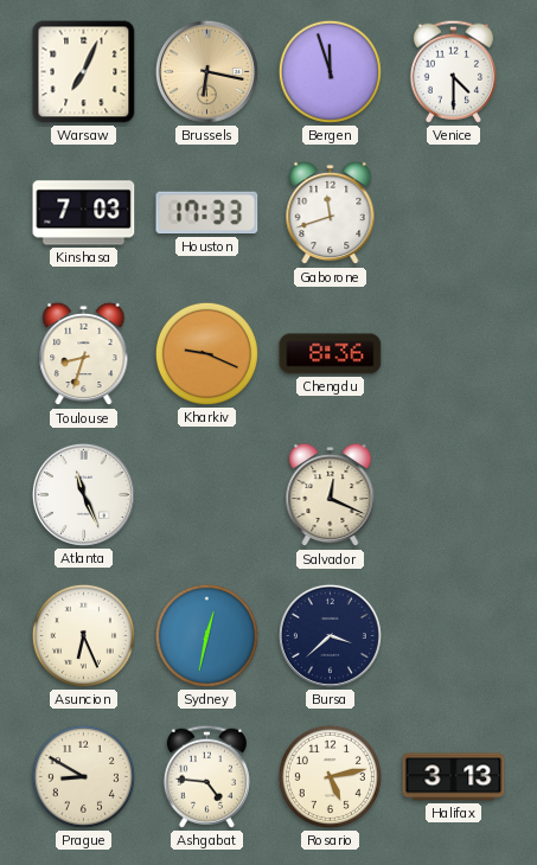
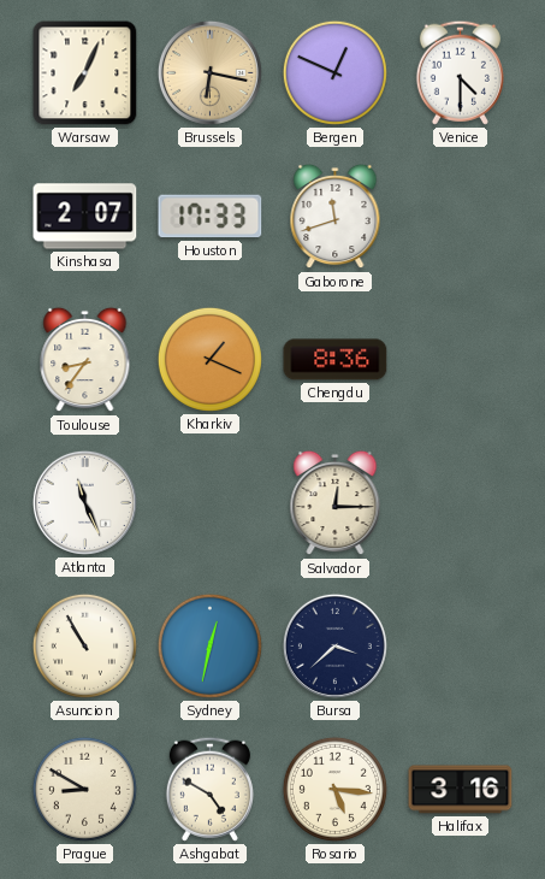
Bergen: 11:57 -> 12:49 (334, 72)
Kinshasa: 7:03 -> 2:07 (85, 217)
Toulouse: 8:33 -> 8:36 (85, 360)
Kharkiv: 9:19 -> 1:19 (209, 359)
Salvador: 12:19 -> 12:15 (336, 503)
Asuncion: 6:26 -> 10:55 (84, 645)
Ashgabat: 4:46 -> 4:50 (209, 789)
Rosario: 5:13 -> 5:16 (334, 789)
Halifax: 3:13 -> 3:16 (461, 790)
